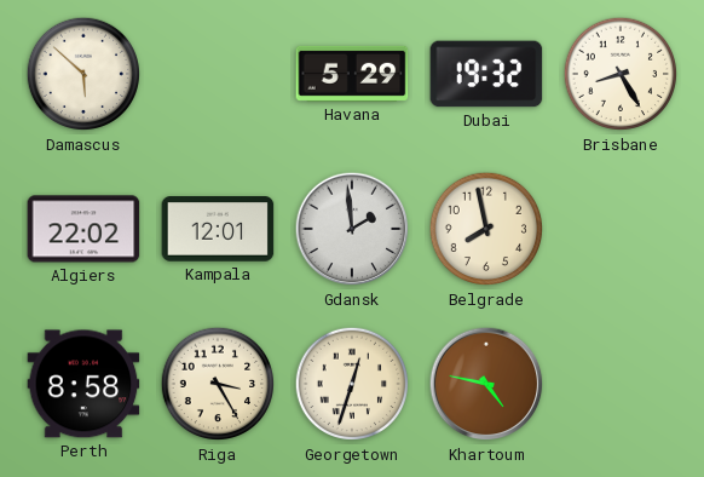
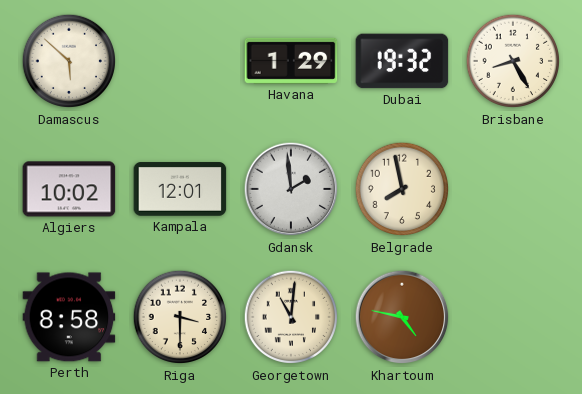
Havana: 5:29 -> 1:29 (291, 61)
Algiers: 22:02 -> 10:02 (69, 189)
Riga: 3:25 -> 3:30 (180, 317)
Georgetown: 12:33 -> 11:01 (291, 317)
